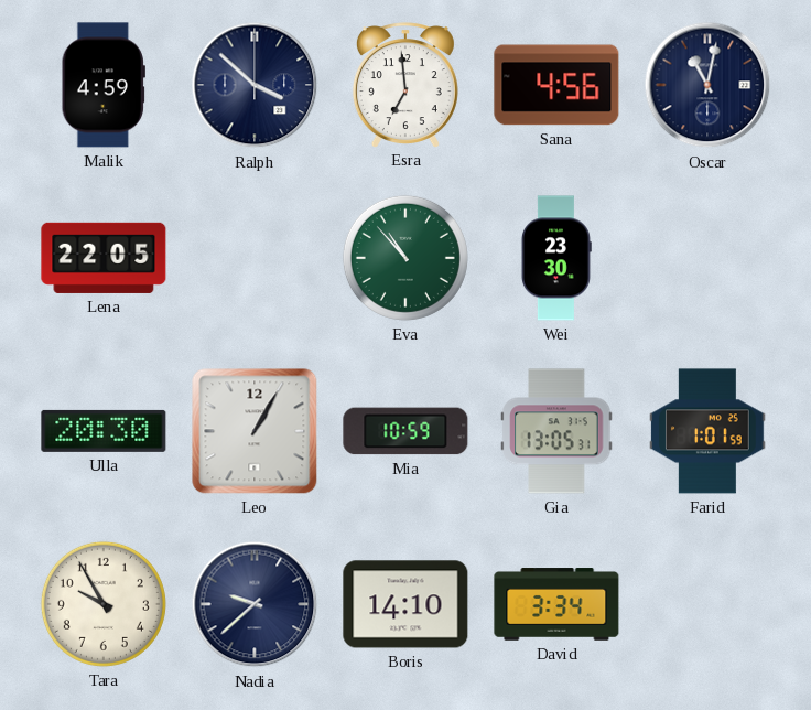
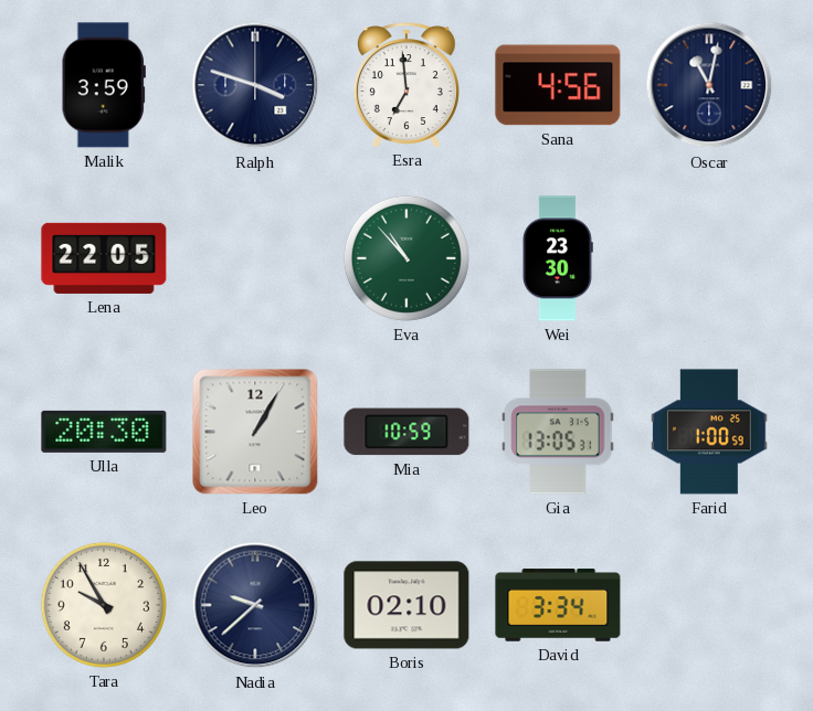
Malik: 4:59 -> 3:59 (104, 85)
Ralph: 3:52 -> 3:48 (255, 85)
Farid: 1:01 -> 1:00 (709, 432)
Boris: 14:10 -> 02:10 (406, 605)
